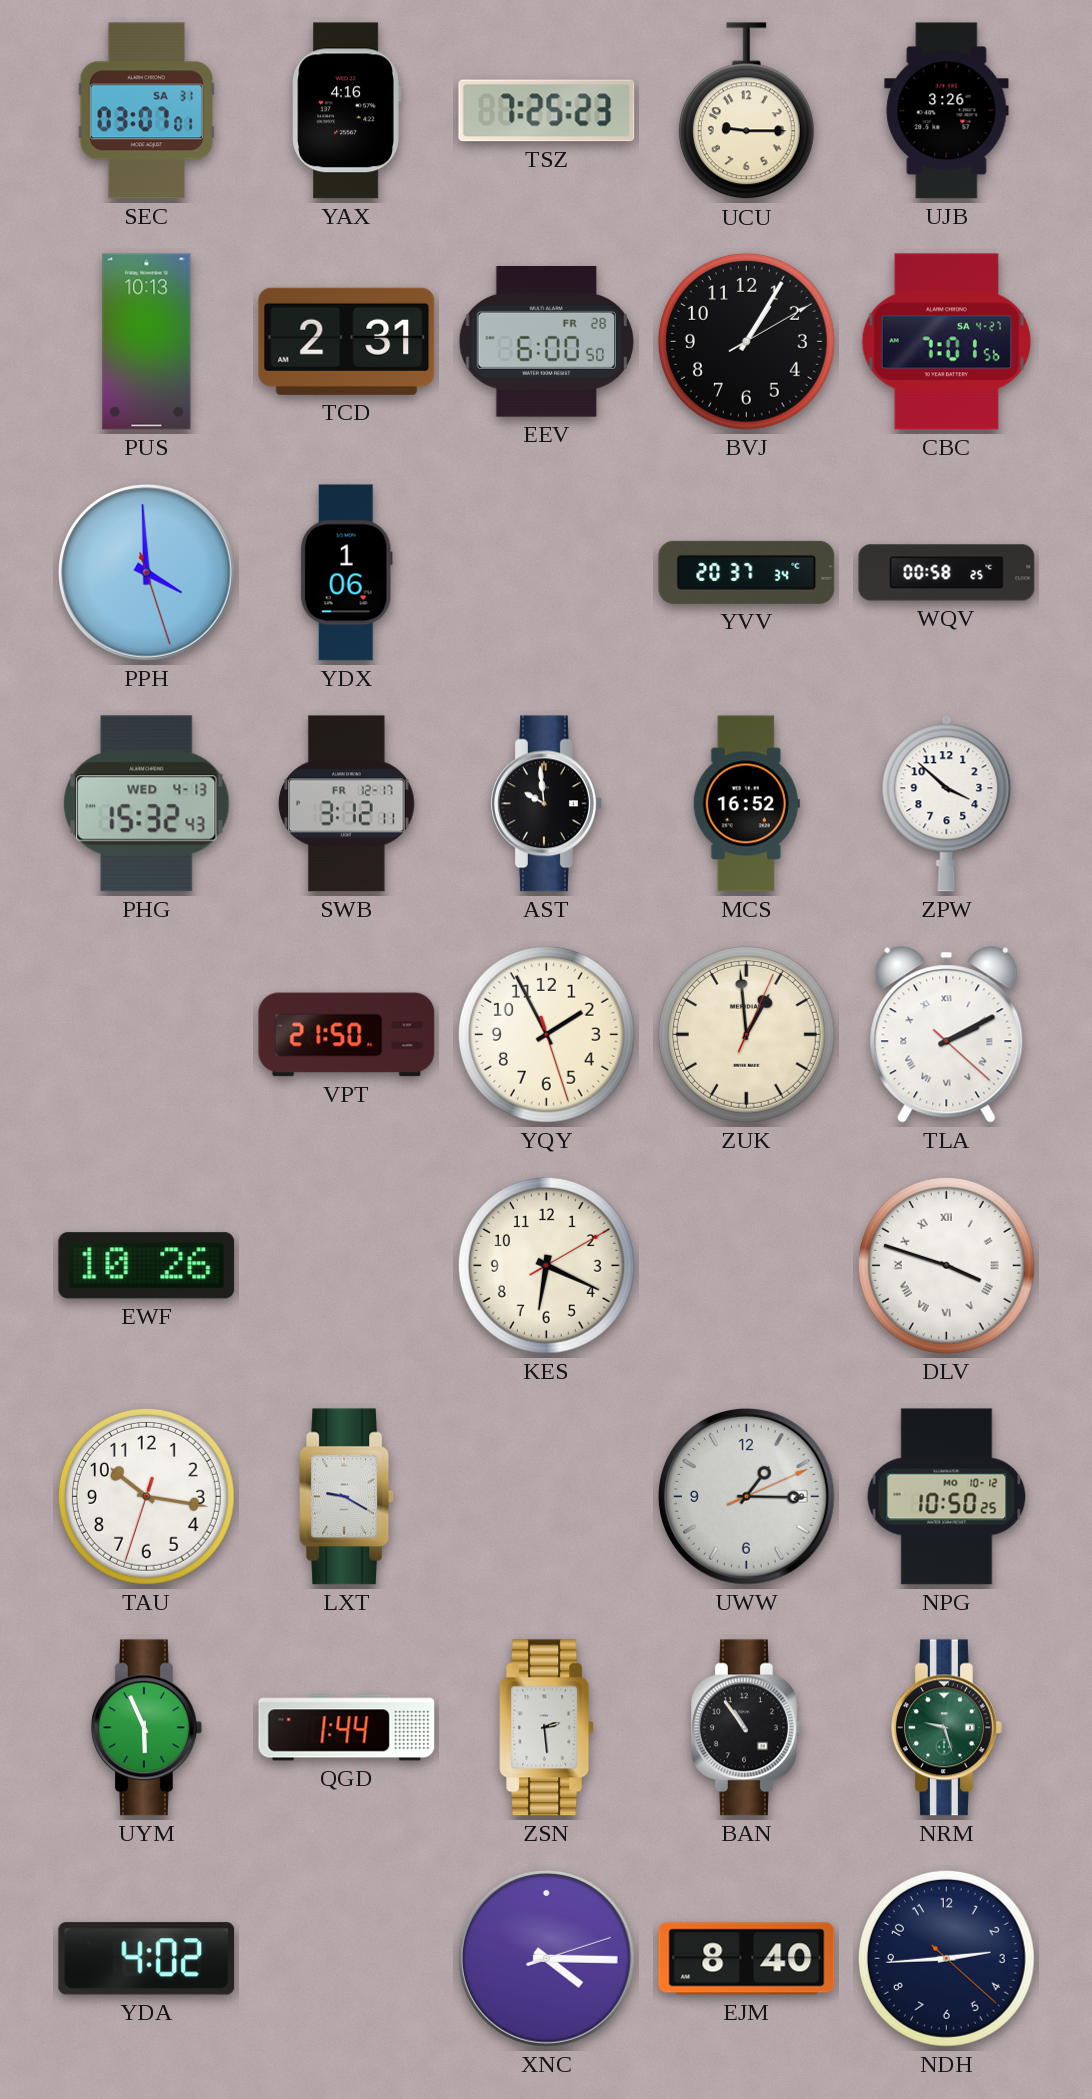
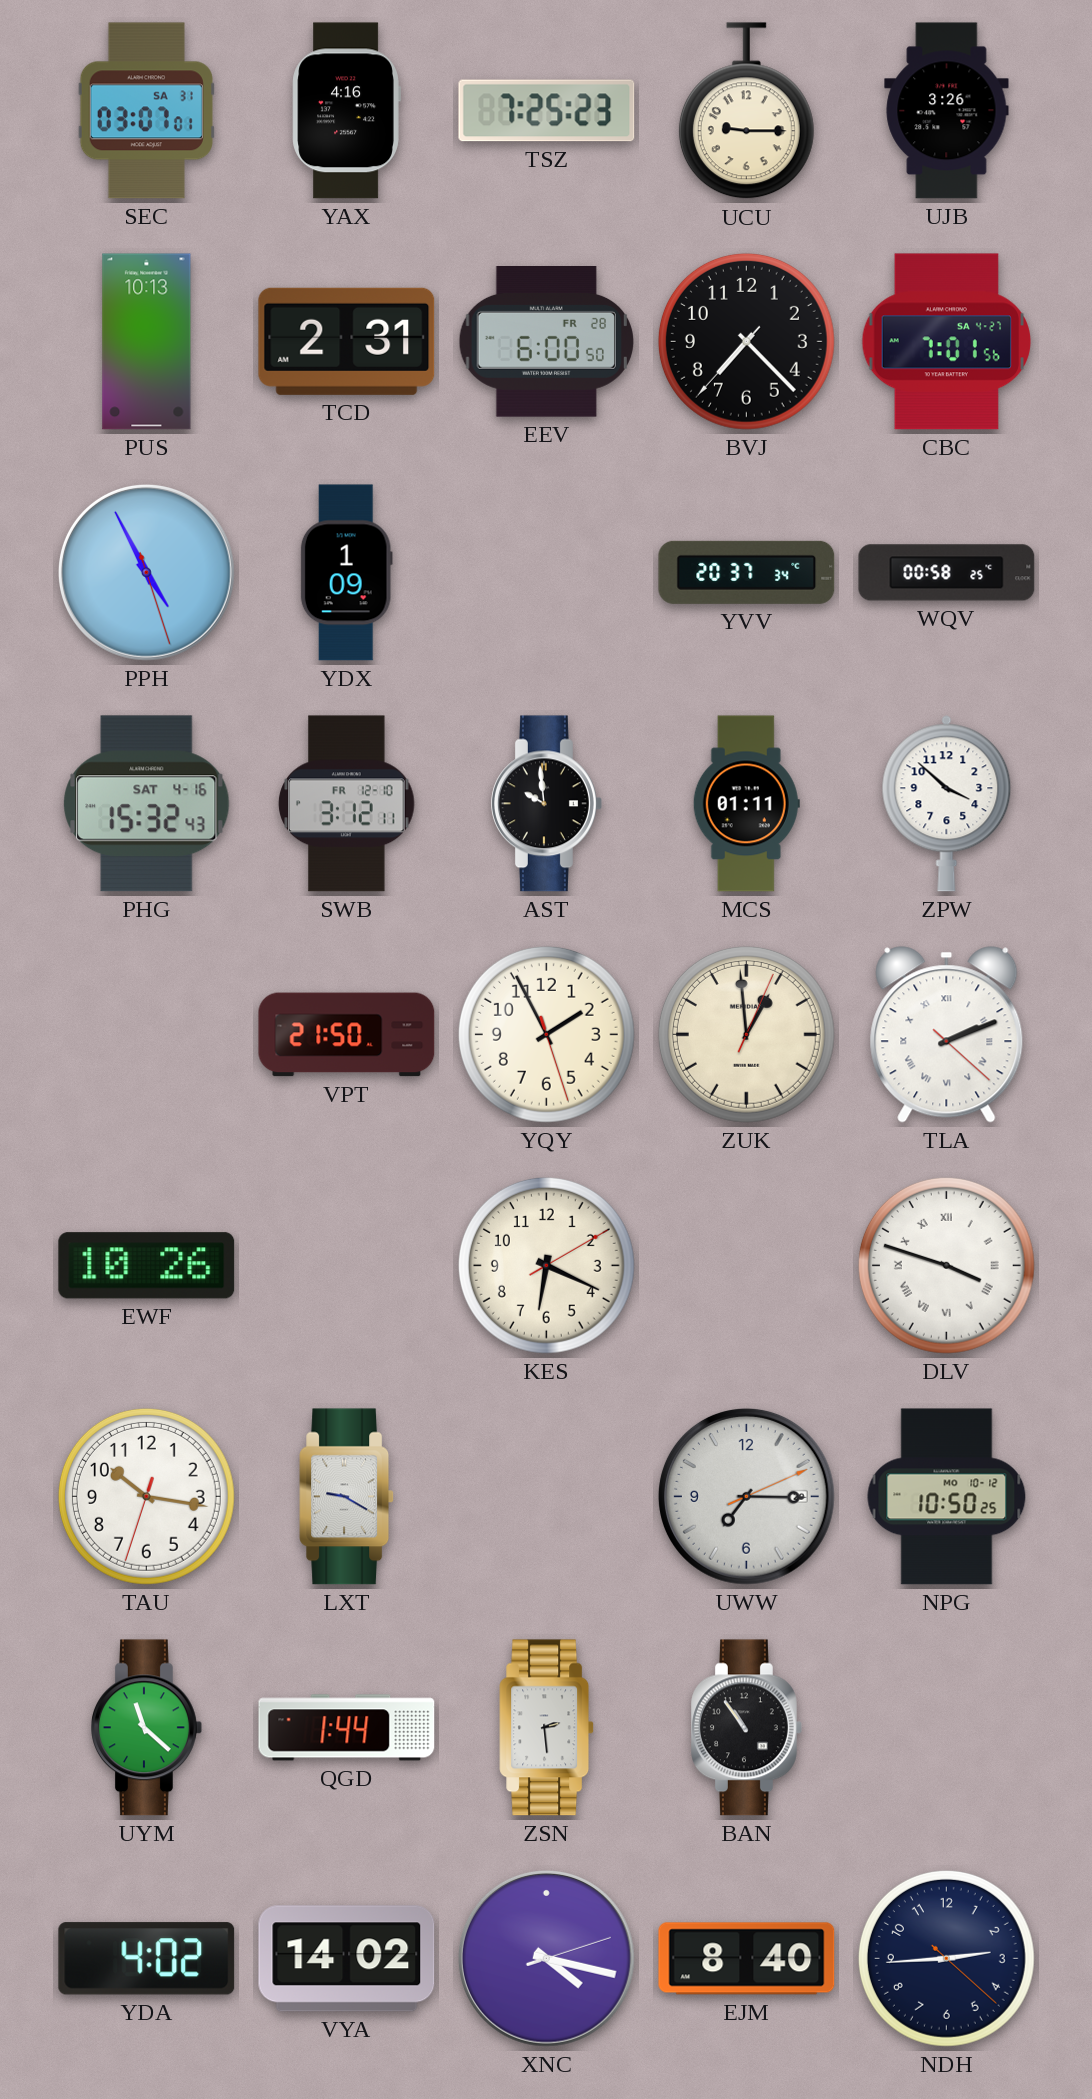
BVJ: 1:05 -> 7:22 (746, 341)
PPH: 3:59 -> 4:55 (146, 572)
YDX: 1:06 -> 1:09 (346, 573)
PHG date: WED 4-13 -> SAT 4-16 (147, 804)
SWB date: FR 12-17 -> FR 12-10 (347, 804)
MCS: 16:52 -> 01:11 (746, 804)
TLA: 2:10 -> 2:11 (947, 1035)
UWW: 1:15 -> 7:15 (746, 1496)
UYM: 5:56 -> 11:22 (147, 1728)
NRM: 9:27 -> none (947, 1728)
VYA: none -> 14:02 (347, 1959)
XNC: 4:15 -> 4:17 (546, 1958)
